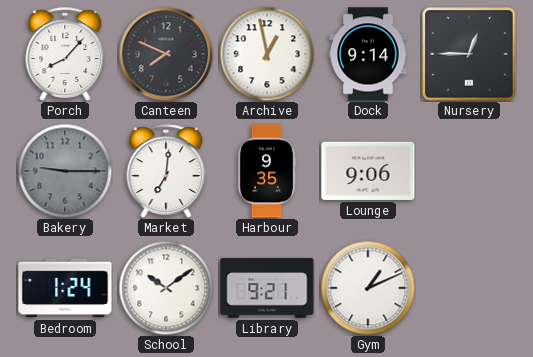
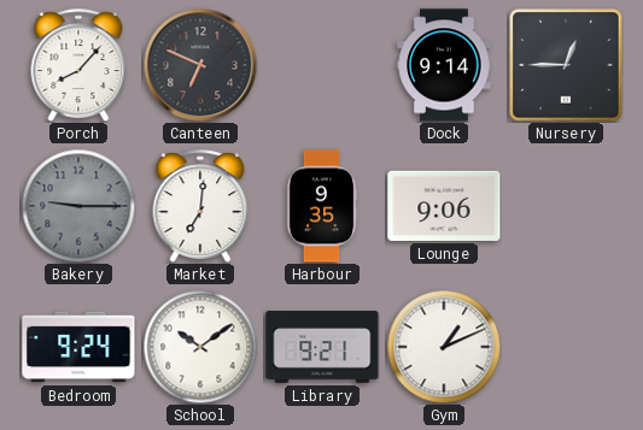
Canteen: 7:49 -> 6:49 (200, 65)
Archive: 12:58 -> none (267, 54)
Bedroom: 1:24 -> 9:24 (78, 347)
